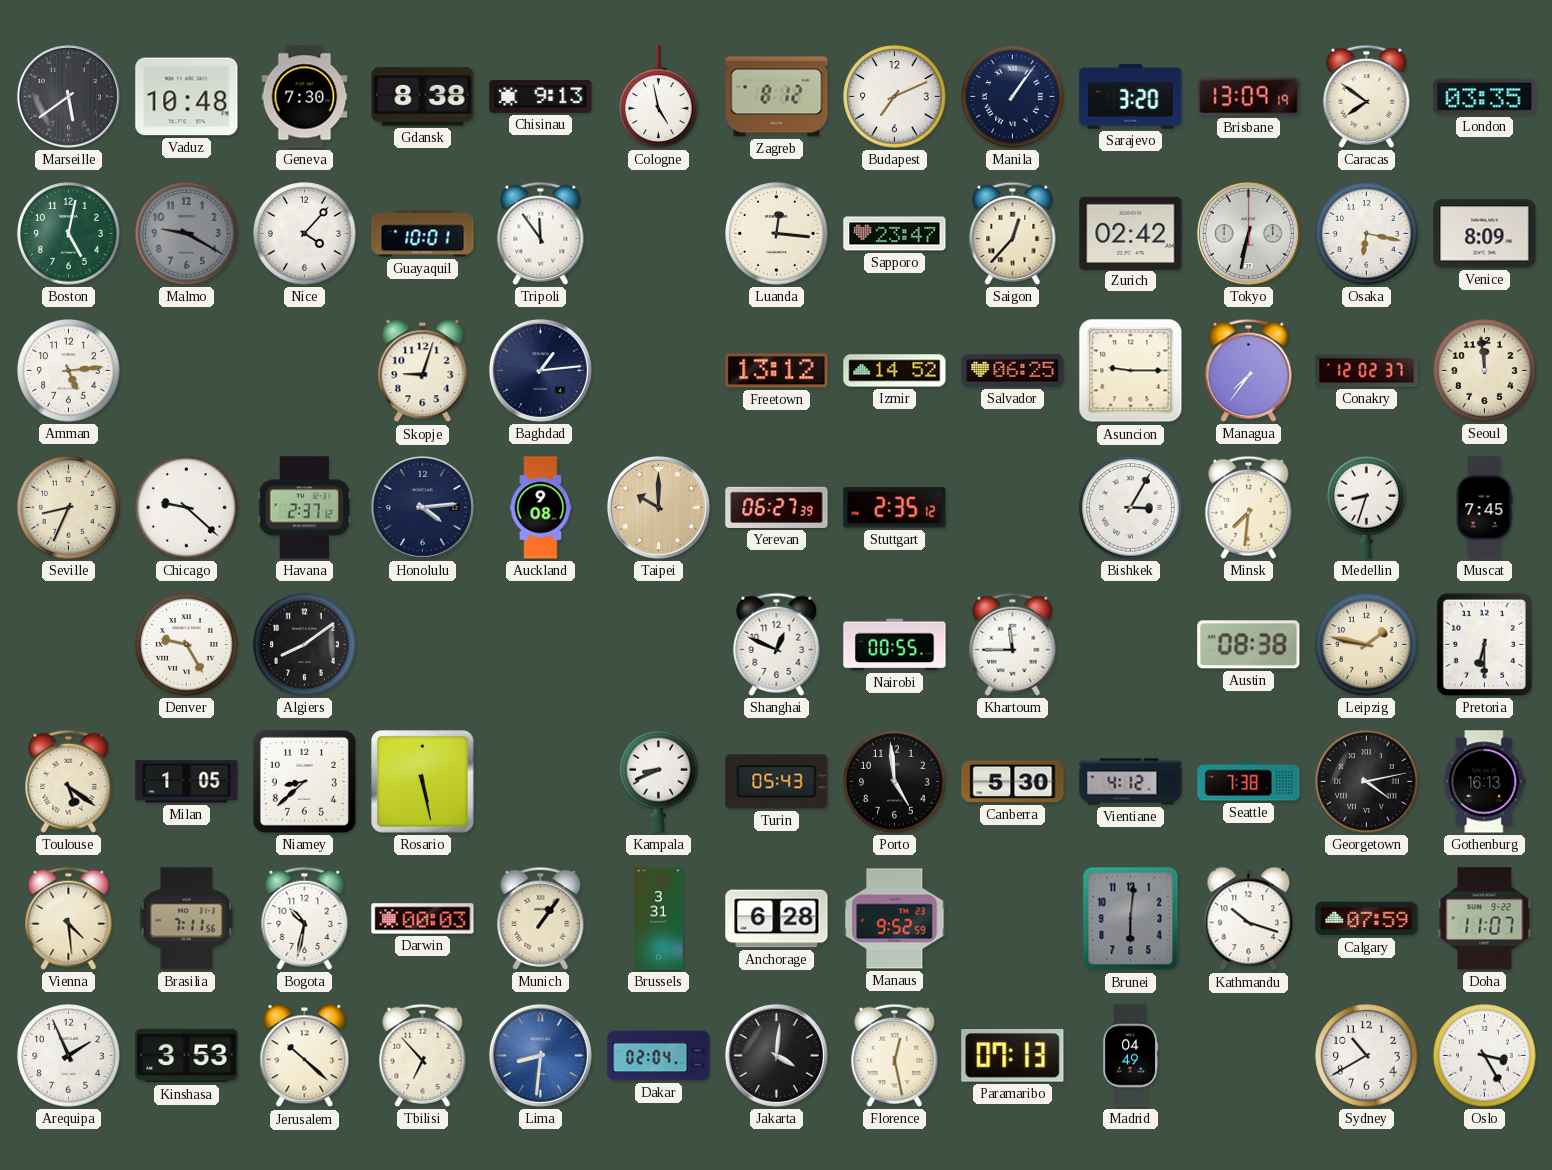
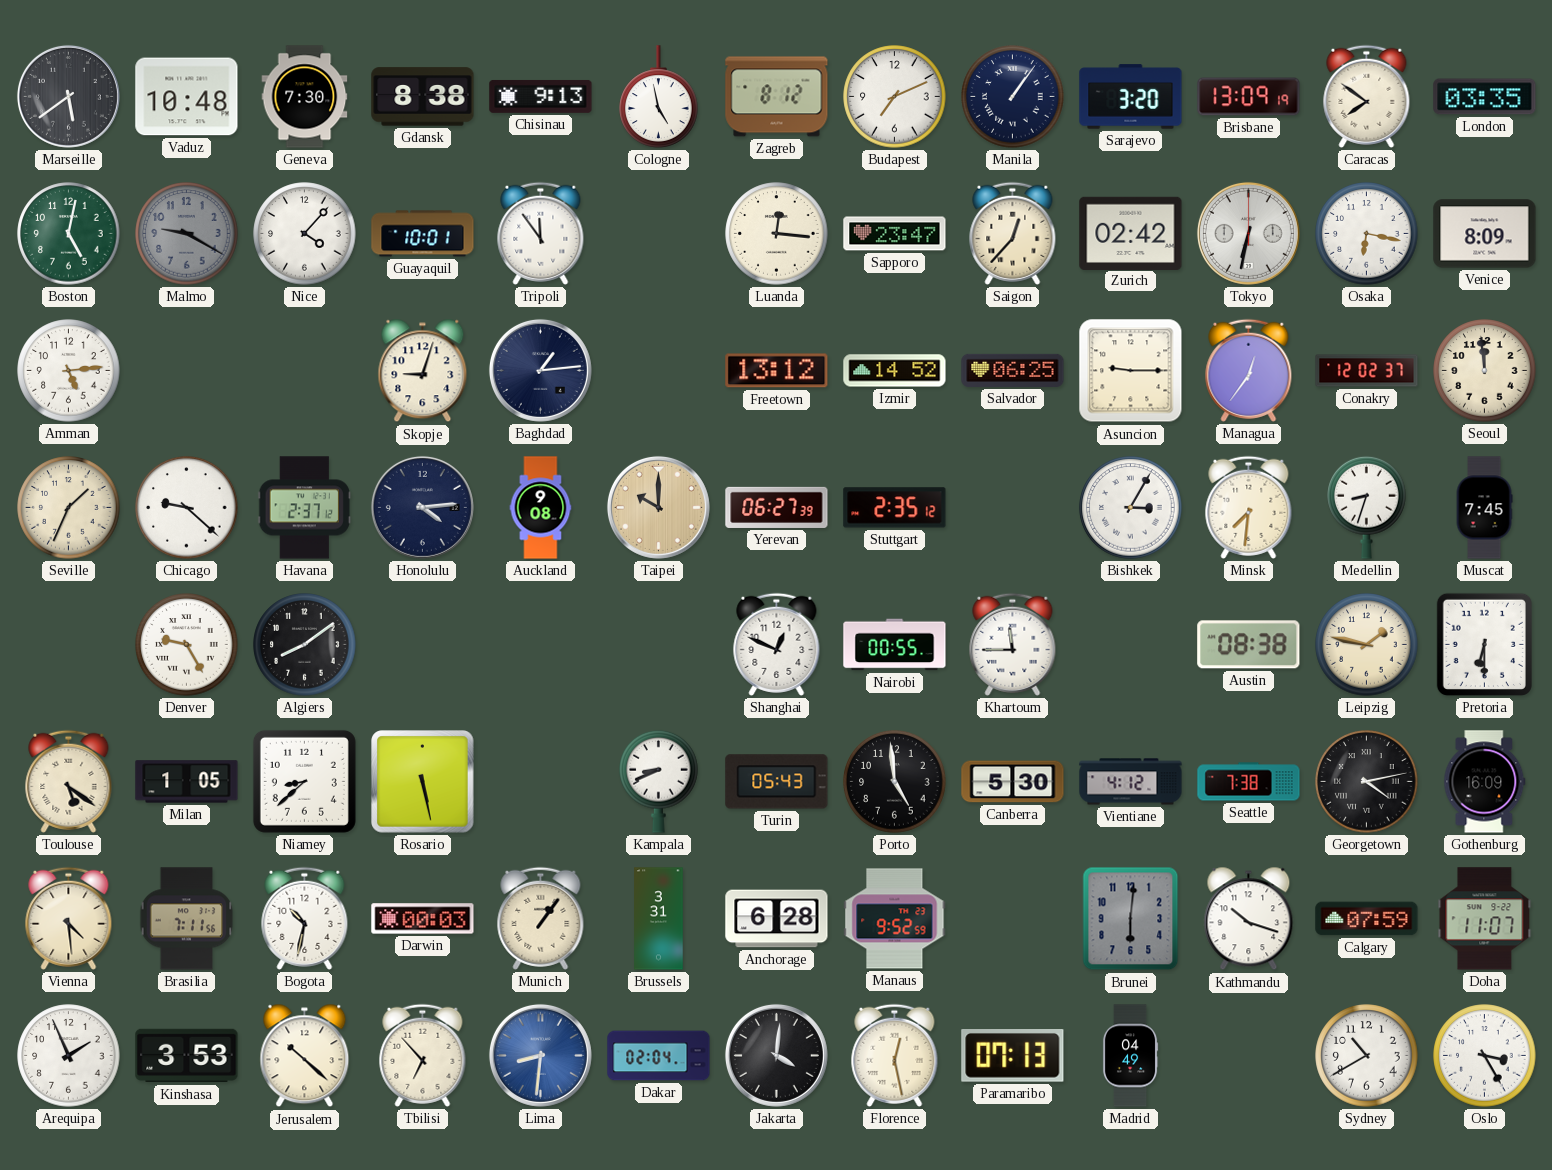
Managua: 7:36 -> 12:36 (1249, 370)
Seville: 8:34 -> 1:34 (69, 508)
Gothenburg: 16:13 -> 16:09 (1485, 782)
